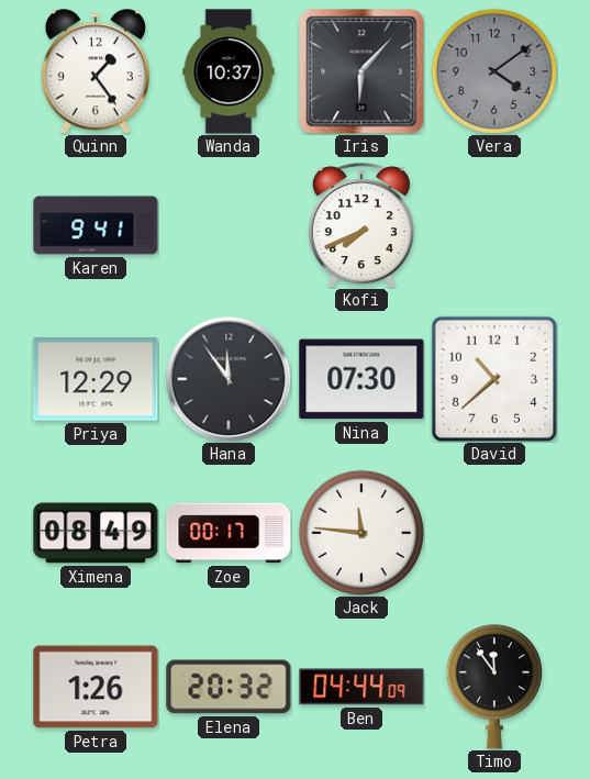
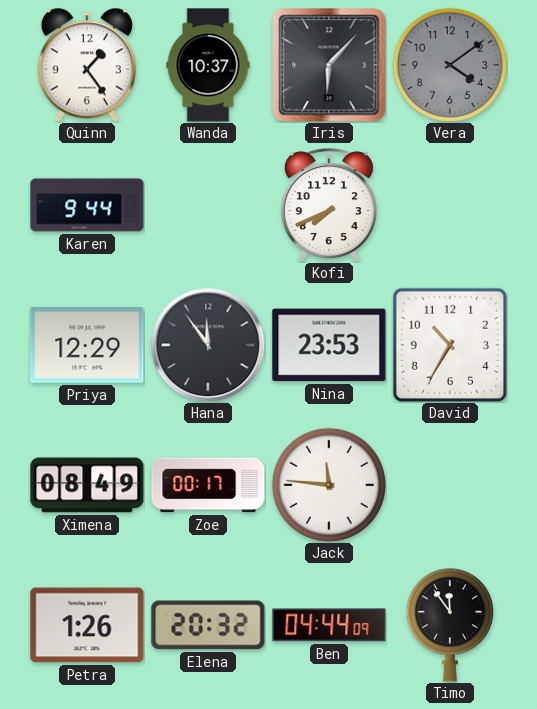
Karen: 9:41 -> 9:44 (87, 205)
Nina: 07:30 -> 23:53 (329, 345)
David: 10:38 -> 10:35 (449, 344)
